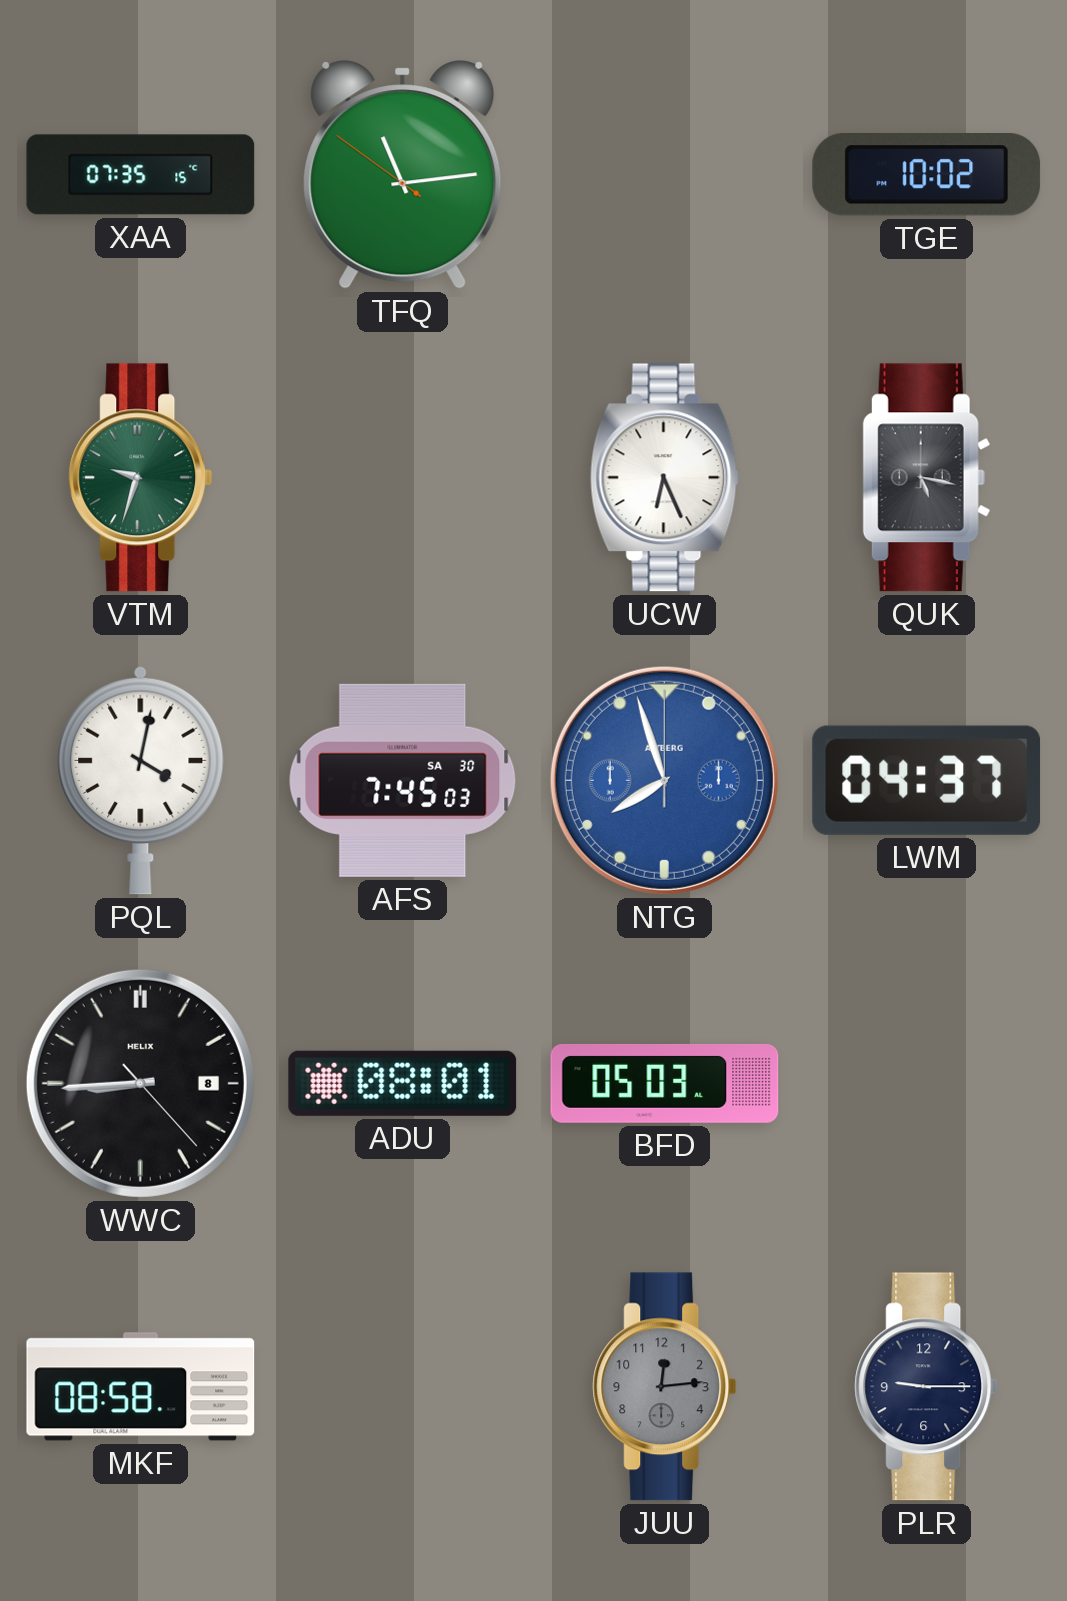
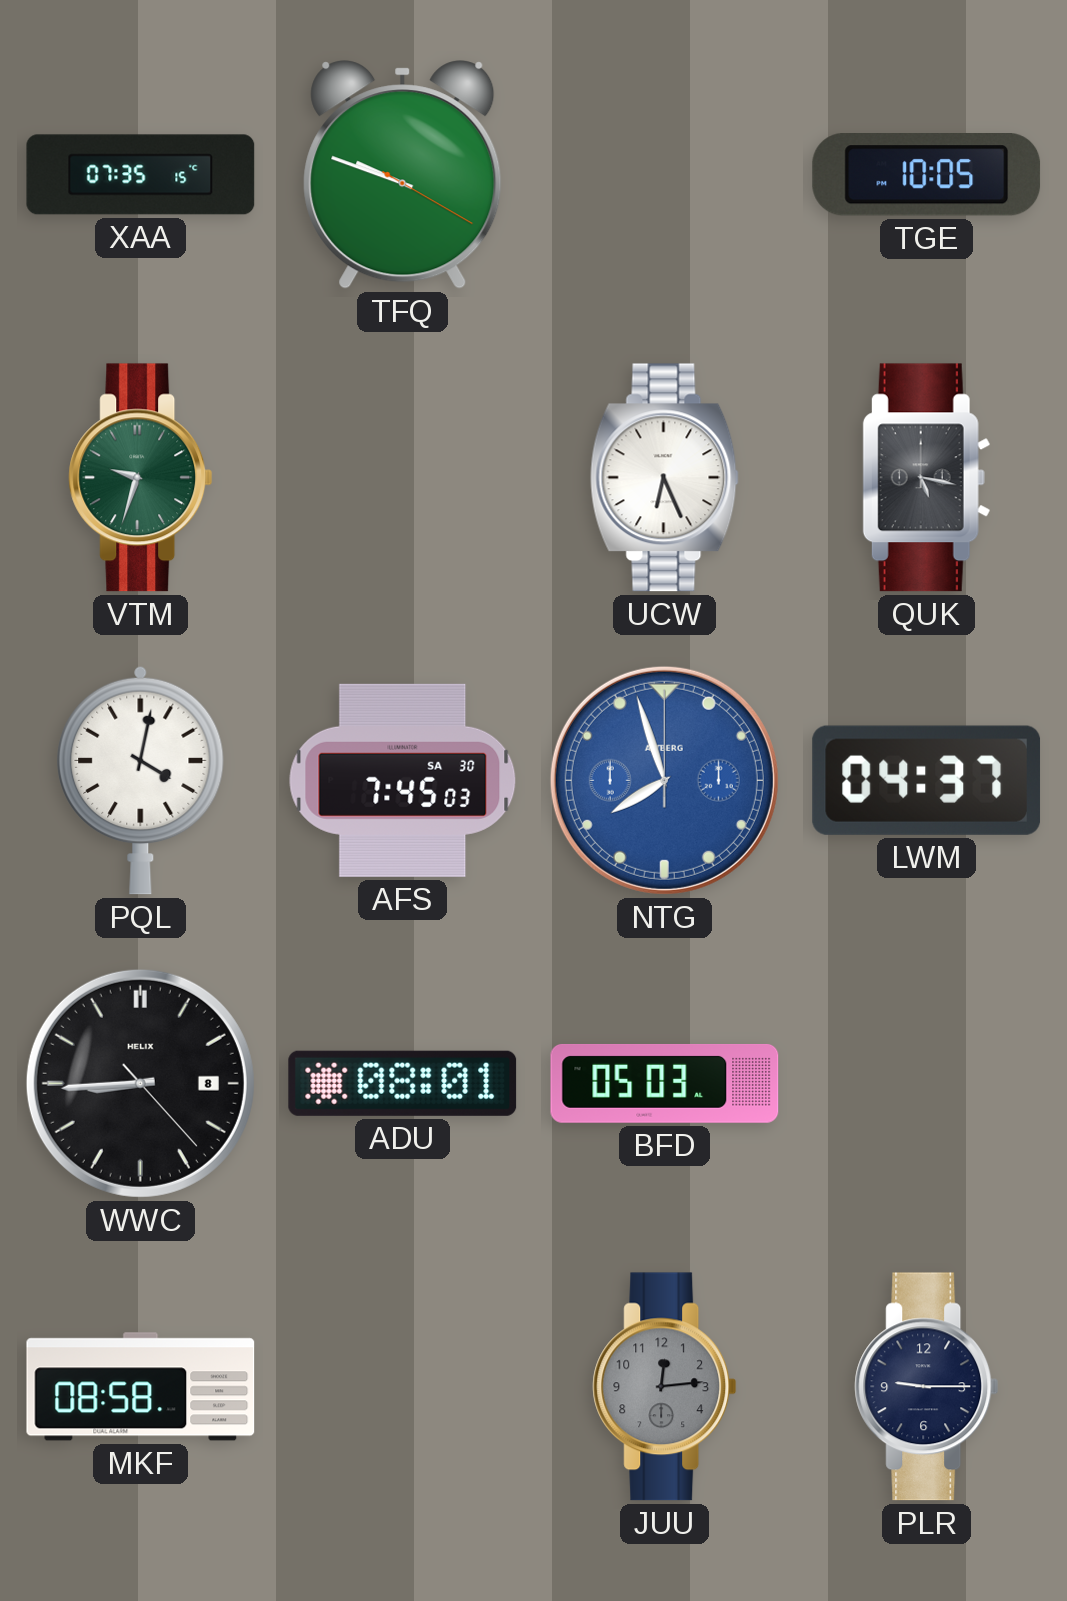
TFQ: 11:13 -> 9:48 (403, 175)
TGE: 10:02 -> 10:05 (927, 175)
